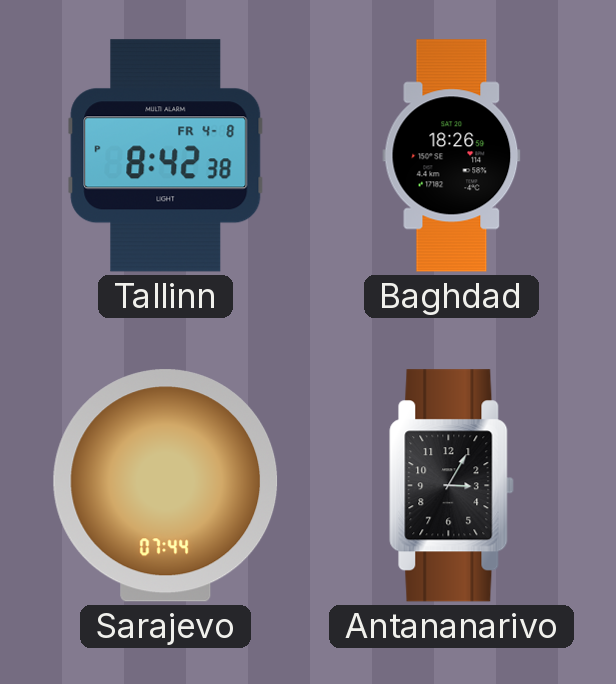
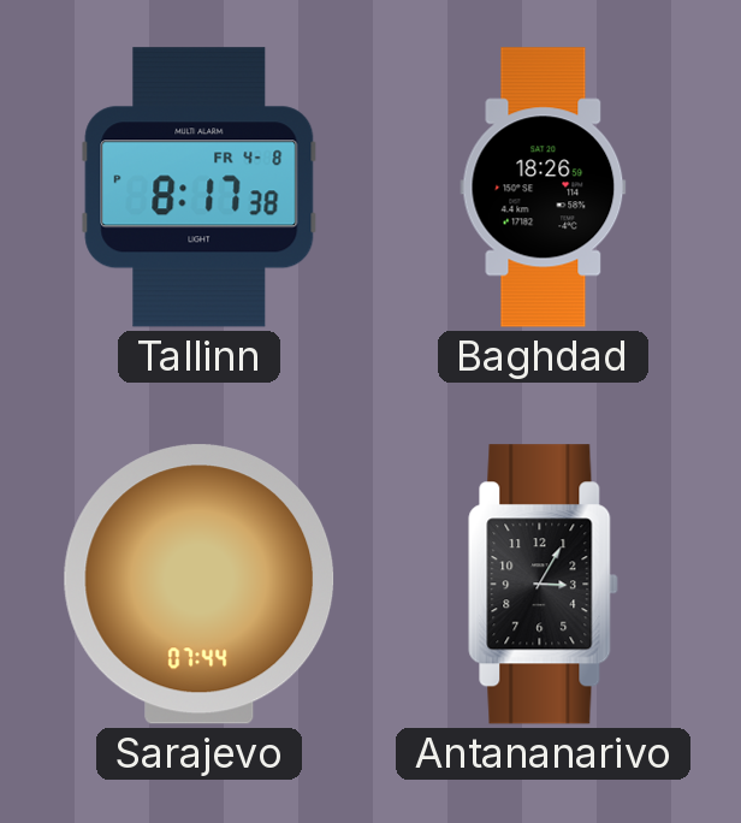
Tallinn: 8:42 -> 8:17 (200, 188)
